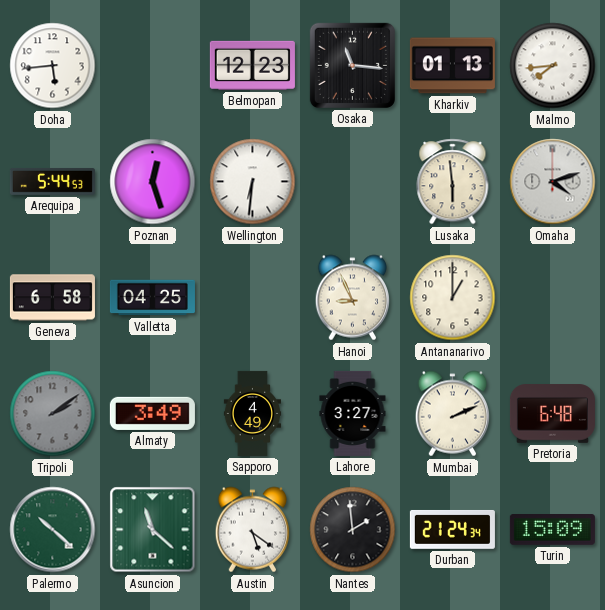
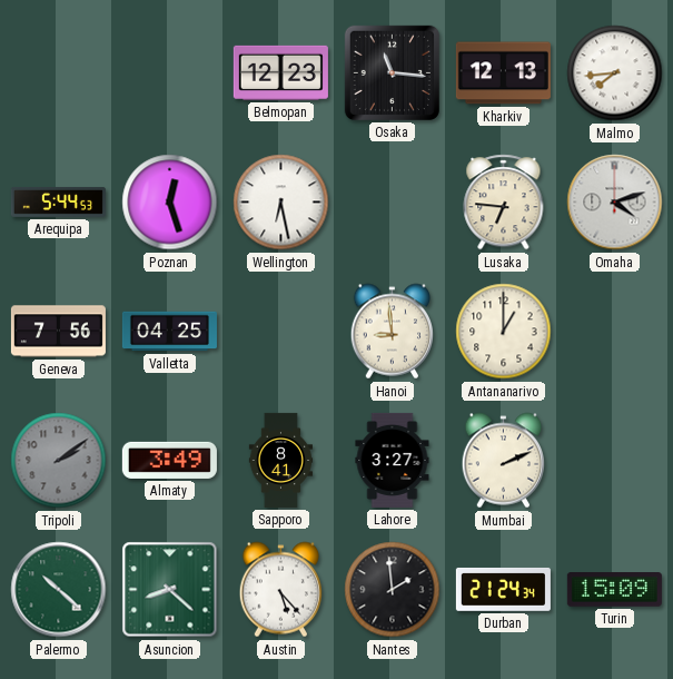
Doha: 5:44 -> none (53, 66)
Kharkiv: 01:13 -> 12:13 (503, 73)
Wellington: 6:31 -> 6:28 (281, 203)
Lusaka: 5:59 -> 6:46 (504, 203)
Geneva: 6:58 -> 7:56 (58, 332)
Hanoi: 8:56 -> 8:59 (393, 332)
Sapporo: 4:49 -> 8:41 (281, 460)
Pretoria: 6:48 -> none (552, 414)
Asuncion: 11:22 -> 8:22 (170, 590)
Austin: 5:21 -> 5:23 (281, 590)
